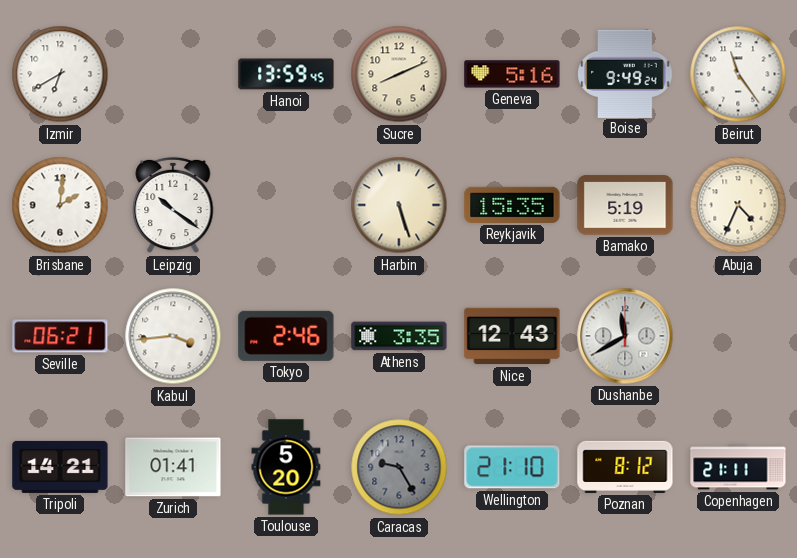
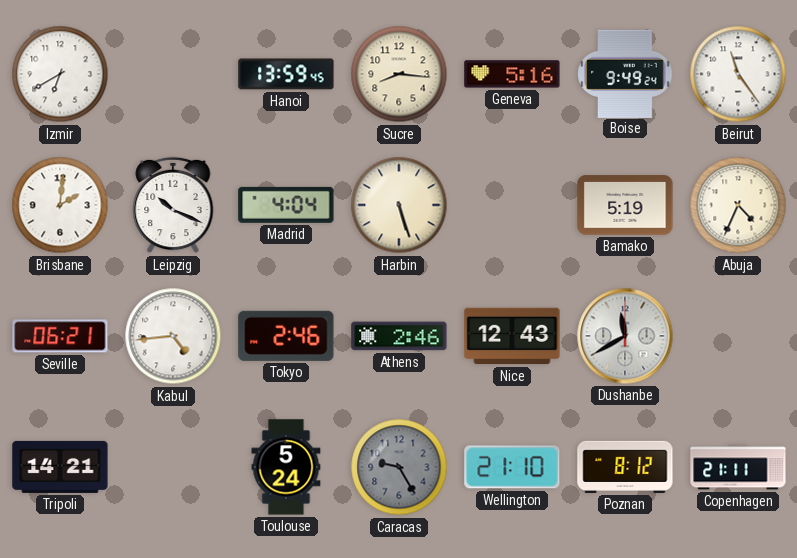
Sucre: 8:11 -> 8:16 (399, 74)
Leipzig: 10:21 -> 10:19 (173, 205)
Madrid: none -> 4:04 (286, 205)
Reykjavik: 15:35 -> none (512, 205)
Kabul: 3:44 -> 4:44 (173, 336)
Athens: 3:35 -> 2:46 (399, 336)
Zurich: 01:41 -> none (173, 467)
Toulouse: 5:20 -> 5:24 (286, 467)
